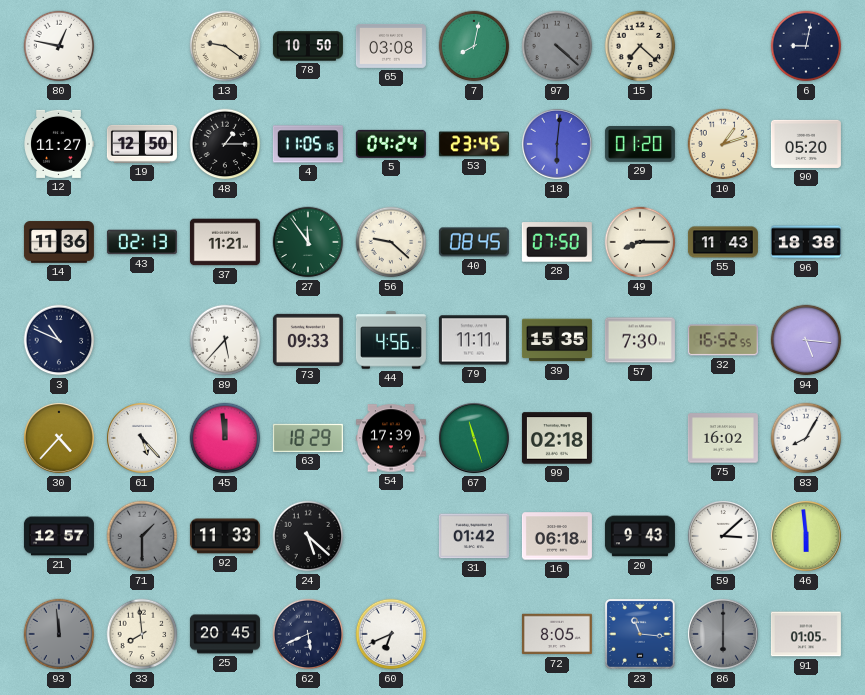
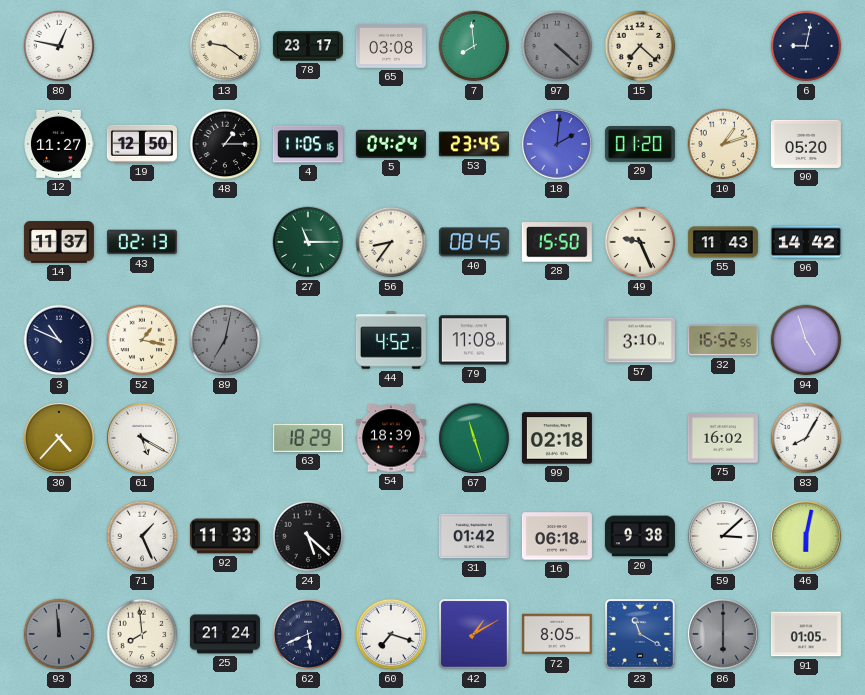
78: 10:50 -> 23:17 (308, 46)
7: 8:02 -> 7:59 (474, 46)
18: 6:01 -> 2:01 (557, 144)
14: 11:36 -> 11:37 (59, 242)
37: 11:21 -> none (225, 242)
27: 11:54 -> 11:15 (308, 242)
56: 9:22 -> 8:36 (391, 242)
28: 07:50 -> 15:50 (557, 242)
49: 8:15 -> 9:26 (640, 242)
96: 18:38 -> 14:42 (806, 242)
52: none -> 1:17 (142, 340)
89: 5:37 -> 7:02 (225, 340)
89 dial: white -> grey (225, 340)
73: 09:33 -> none (308, 340)
44: 4:56 -> 4:52 (391, 340)
79: 11:11 -> 11:08 (474, 340)
39: 15:35 -> none (557, 340)
57: 7:30 -> 3:10 (640, 340)
94: 5:16 -> 4:57 (806, 340)
61: 5:23 -> 5:20 (142, 438)
45: 11:59 -> none (225, 438)
54: 17:39 -> 18:39 (391, 438)
21: 12:57 -> none (59, 536)
71: 1:30 -> 1:26 (142, 536)
71 dial: grey -> white (142, 536)
20: 9:43 -> 9:38 (640, 536)
46: 5:59 -> 6:02 (806, 536)
25: 20:45 -> 21:24 (225, 634)
60: 6:41 -> 7:18 (391, 634)
42: none -> 1:10 (474, 634)
23: 11:16 -> 11:20 (640, 634)
